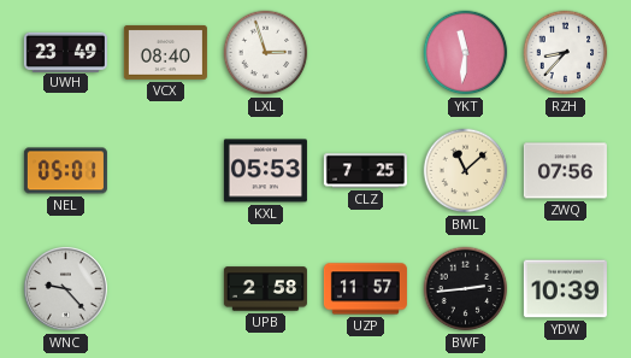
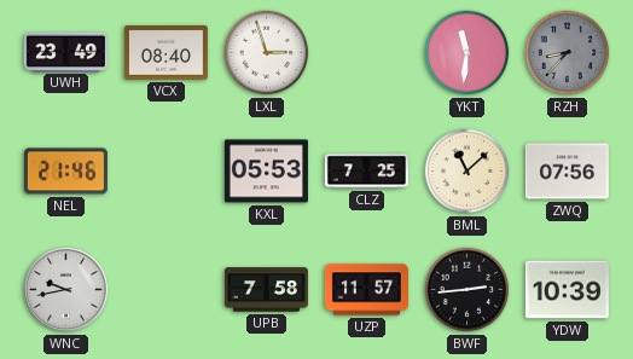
RZH dial: white -> grey (568, 53)
NEL: 05:01 -> 21:46 (65, 172)
WNC: 9:23 -> 9:43 (66, 290)
UPB: 2:58 -> 7:58 (266, 290)
